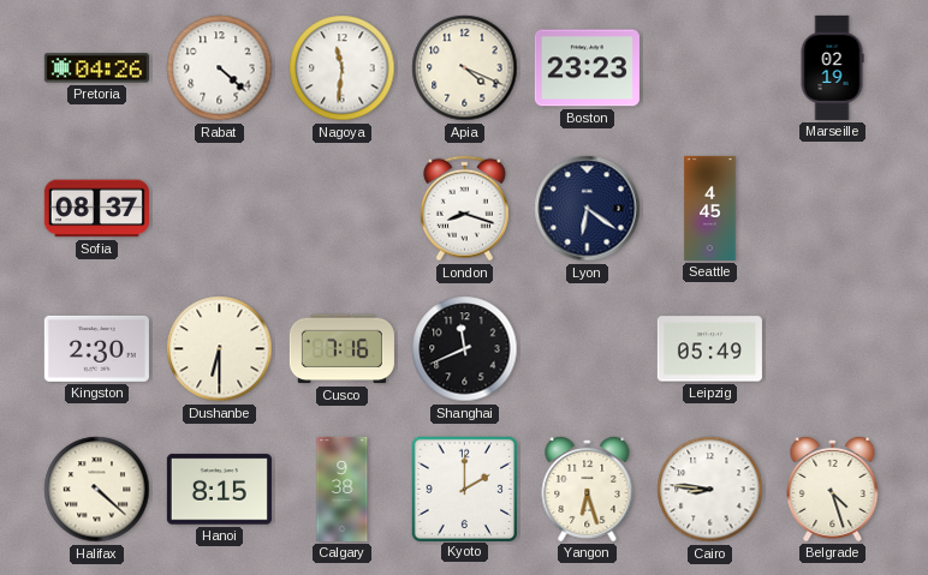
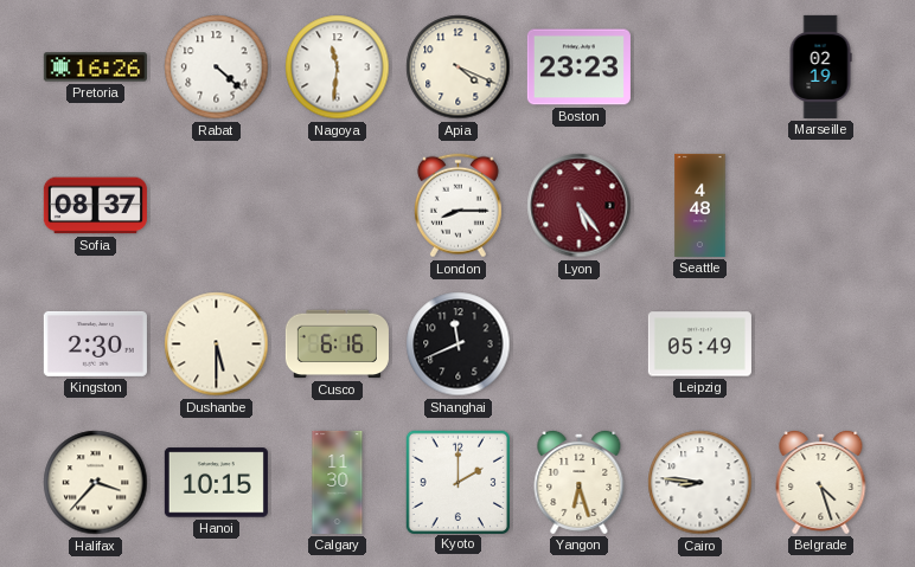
Pretoria: 04:26 -> 16:26 (95, 67)
London: 8:18 -> 8:15 (457, 206)
Lyon: 6:21 -> 5:24 (580, 206)
Lyon dial: navy -> burgundy (580, 206)
Seattle: 4:45 -> 4:48 (700, 205)
Dushanbe: 6:30 -> 5:30 (217, 344)
Cusco: 7:16 -> 6:16 (337, 344)
Halifax: 4:22 -> 3:37 (96, 483)
Hanoi: 8:15 -> 10:15 (216, 483)
Calgary: 9:38 -> 11:30 (338, 482)
